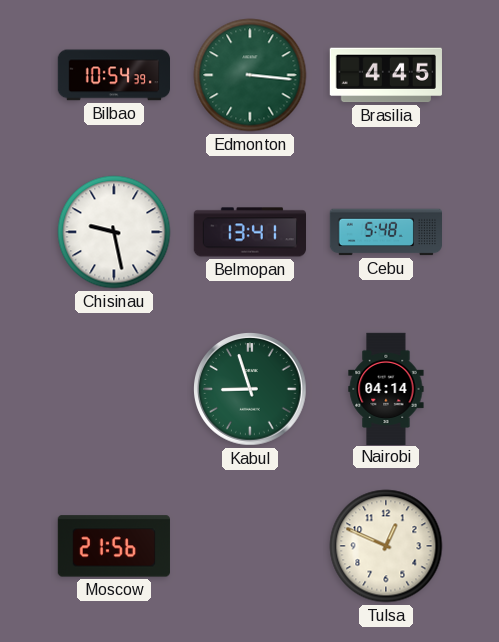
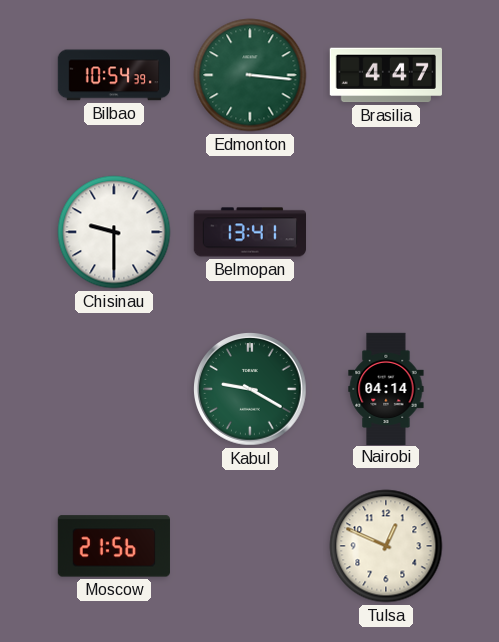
Brasilia: 4:45 -> 4:47 (386, 75)
Chisinau: 9:28 -> 9:30 (114, 232)
Cebu: 5:48 -> none (385, 232)
Kabul: 8:57 -> 9:20 (250, 389)
